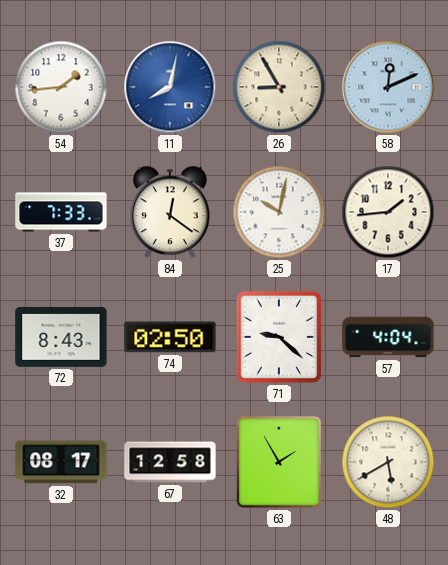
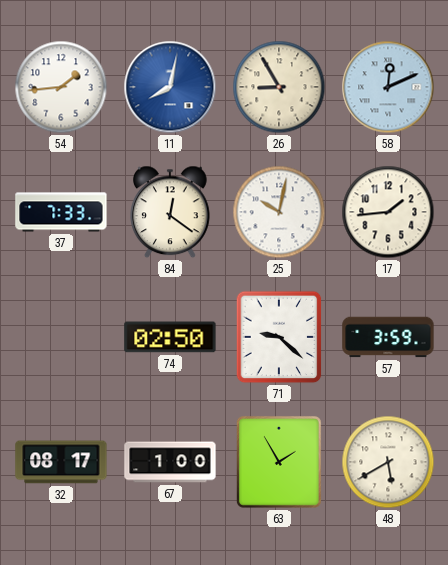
72: 8:43 -> none (61, 337)
57: 4:04 -> 3:59 (388, 337)
67: 12:58 -> 1:00 (170, 462)
